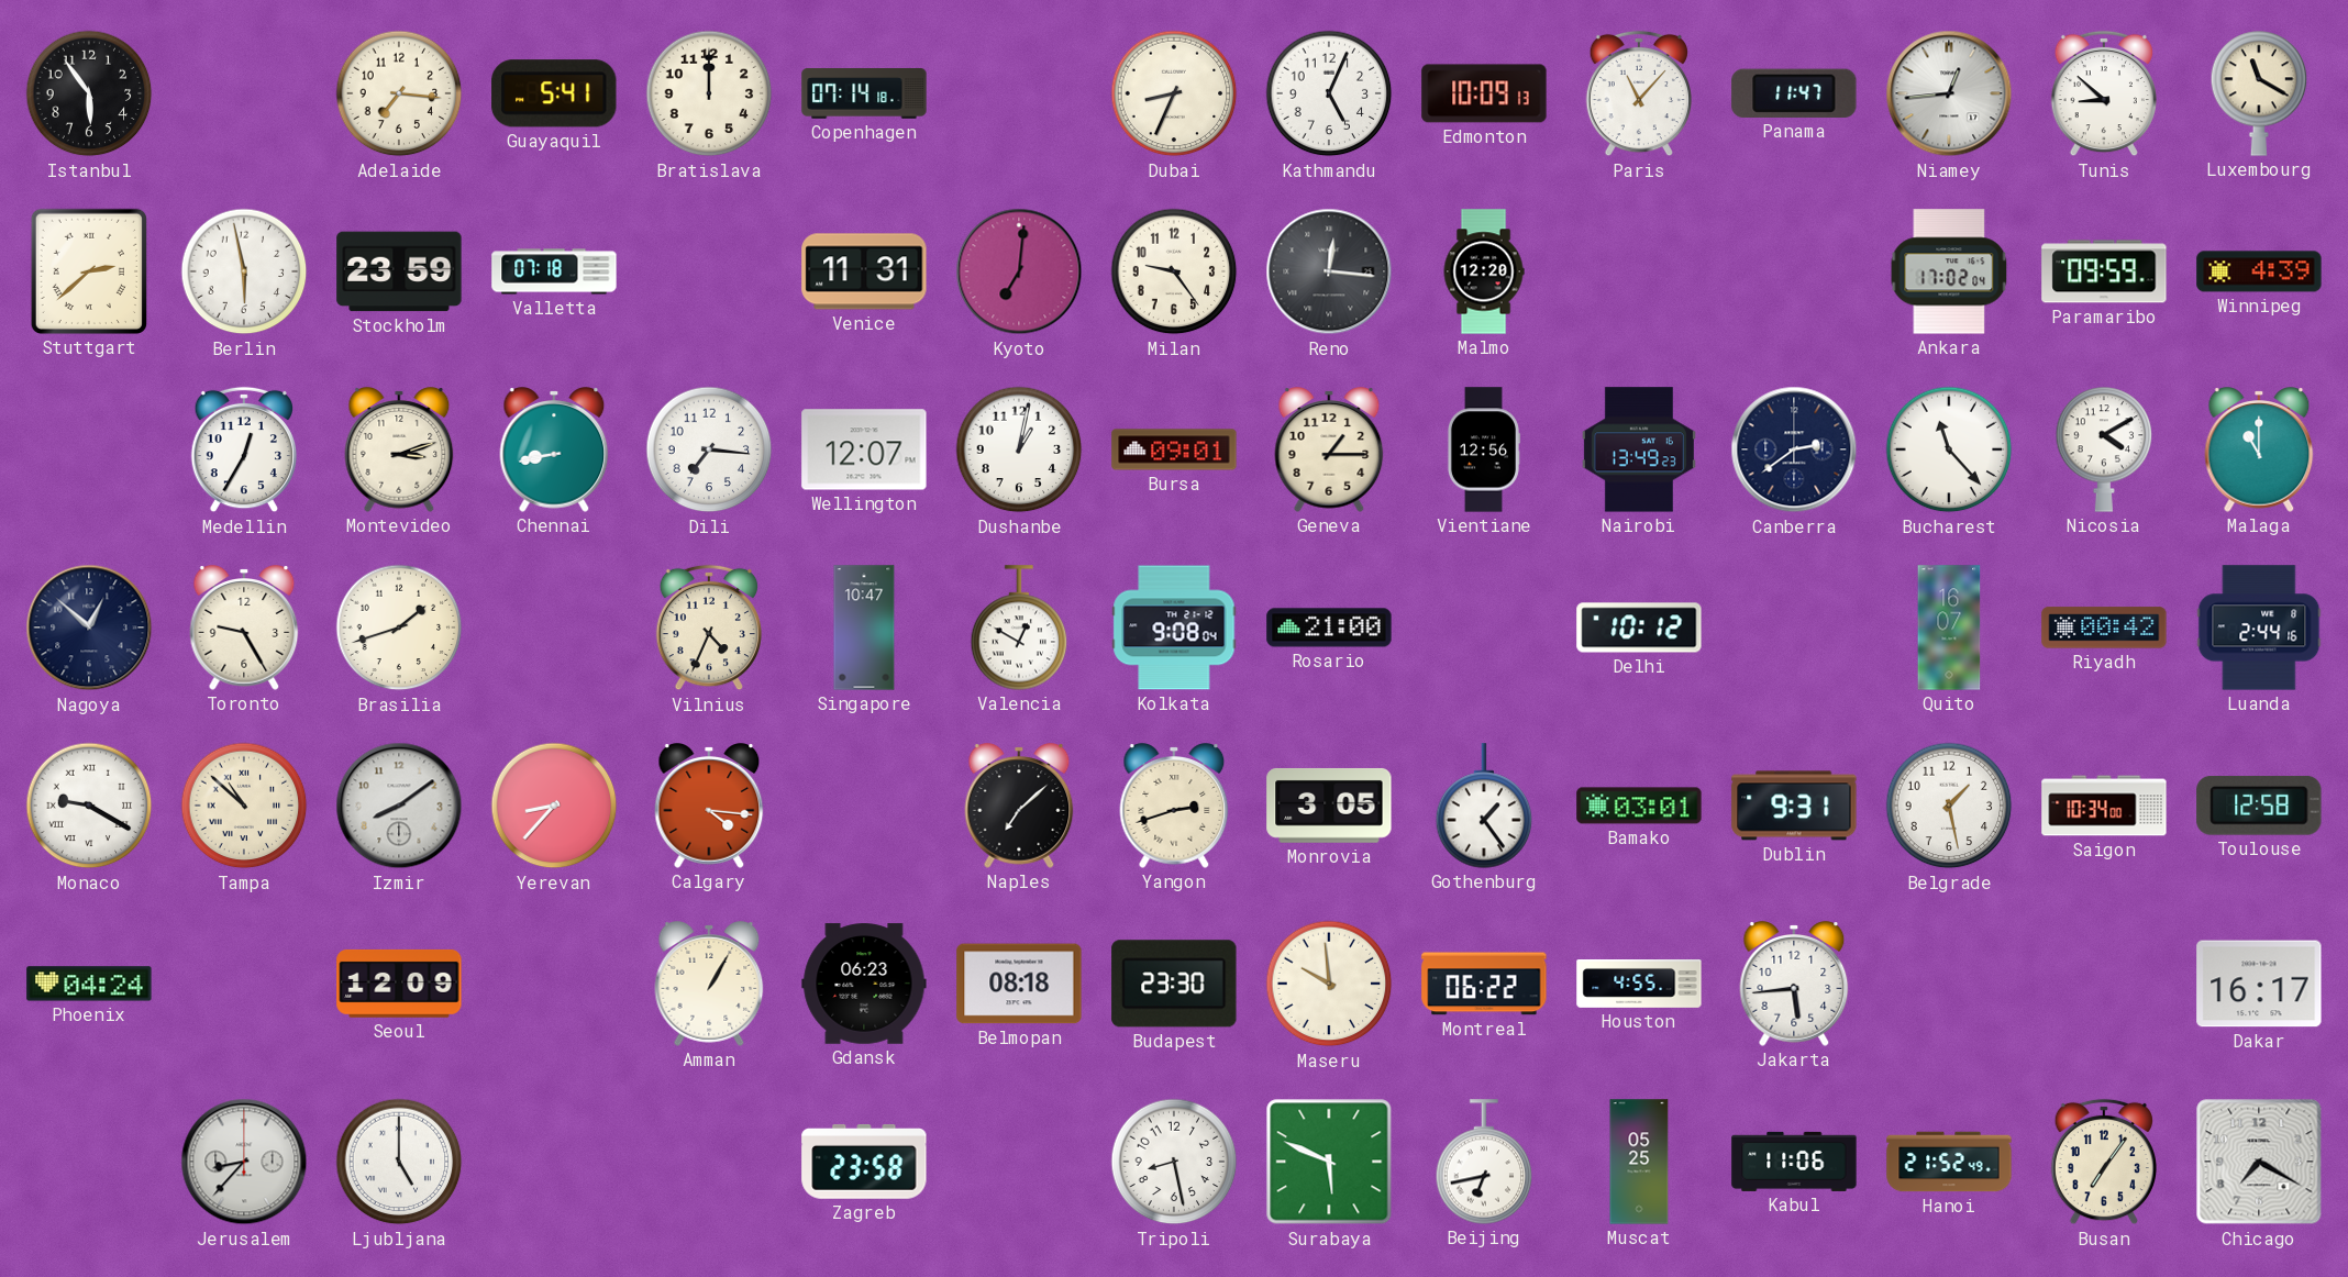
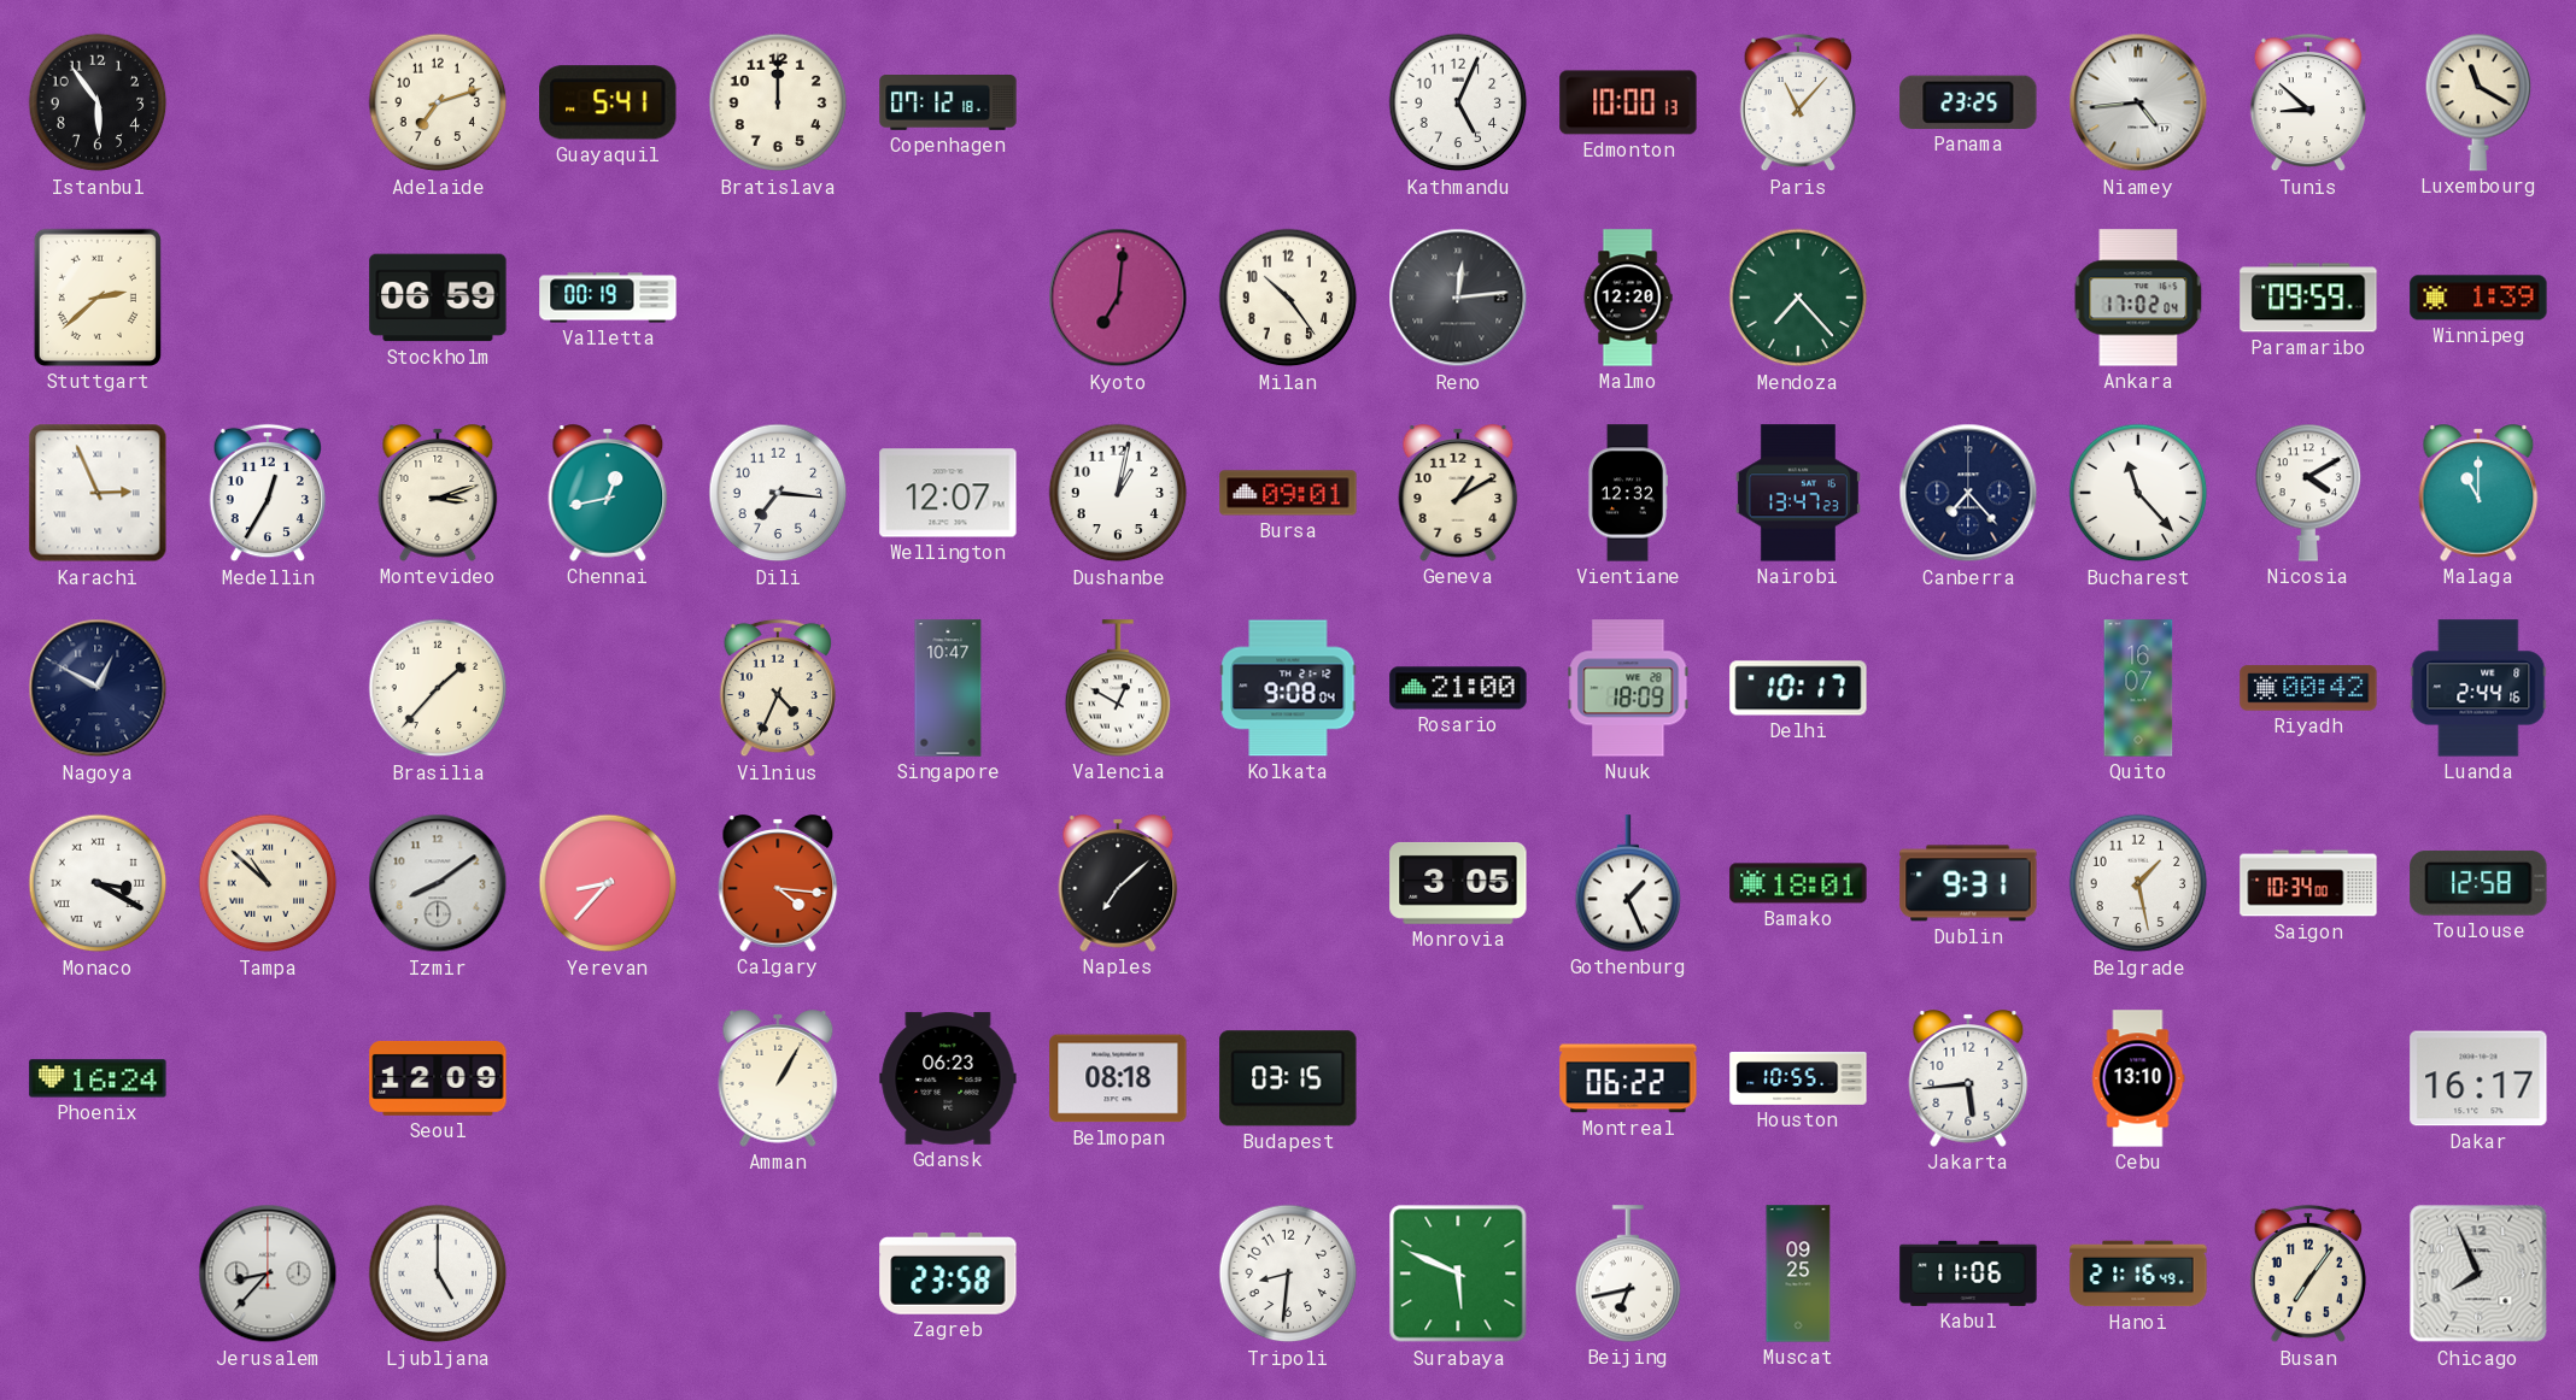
Adelaide: 7:16 -> 7:12 (438, 102)
Copenhagen: 07:14 -> 07:12 (948, 102)
Dubai: 8:34 -> none (1174, 93)
Edmonton: 10:09 -> 10:00 (1628, 102)
Panama: 11:47 -> 23:25 (1968, 102)
Niamey: 12:44 -> 4:44 (2138, 102)
Berlin: 5:58 -> none (244, 271)
Stockholm: 23:59 -> 06:59 (438, 298)
Valletta: 07:18 -> 00:19 (608, 298)
Venice: 11:31 -> none (864, 271)
Milan: 9:24 -> 10:24 (1288, 298)
Reno: 12:16 -> 12:14 (1458, 298)
Mendoza: none -> 7:23 (1798, 298)
Winnipeg: 4:39 -> 1:39 (2478, 298)
Karachi: none -> 2:56 (98, 493)
Chennai: 8:43 -> 12:43 (608, 493)
Geneva: 1:15 -> 1:10 (1458, 493)
Vientiane: 12:56 -> 12:32 (1627, 493)
Nairobi: 13:49 -> 13:47 (1798, 493)
Canberra: 2:39 -> 7:23 (1968, 493)
Nagoya: 12:52 -> 12:50 (98, 688)
Toronto: 9:25 -> none (244, 628)
Brasilia: 1:42 -> 1:37 (438, 688)
Nuuk: none -> 18:09 (1628, 688)
Delhi: 10:12 -> 10:17 (1798, 688)
Monaco: 9:20 -> 3:20 (98, 883)
Yangon: 2:42 -> none (1174, 806)
Gothenburg: 1:24 -> 1:26 (1628, 883)
Bamako: 03:01 -> 18:01 (1798, 883)
Phoenix: 04:24 -> 16:24 (98, 1078)
Budapest: 23:30 -> 03:15 (1288, 1078)
Maseru: 9:59 -> none (1329, 984)
Houston: 4:55 -> 10:55 (1798, 1080)
Cebu: none -> 13:10 (2138, 1078)
Tripoli: 8:28 -> 8:31 (1288, 1273)
Muscat: 05:25 -> 09:25 (1798, 1273)
Hanoi: 21:52 -> 21:16 (2138, 1273)
Chicago: 7:20 -> 7:56 (2478, 1273)
